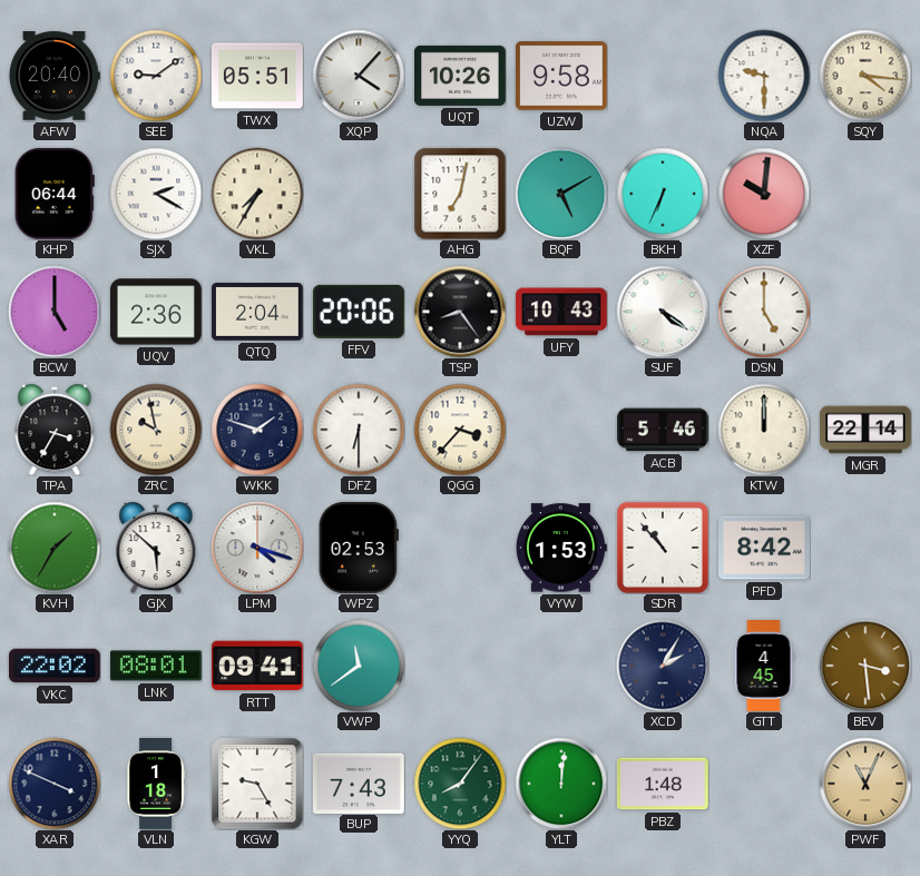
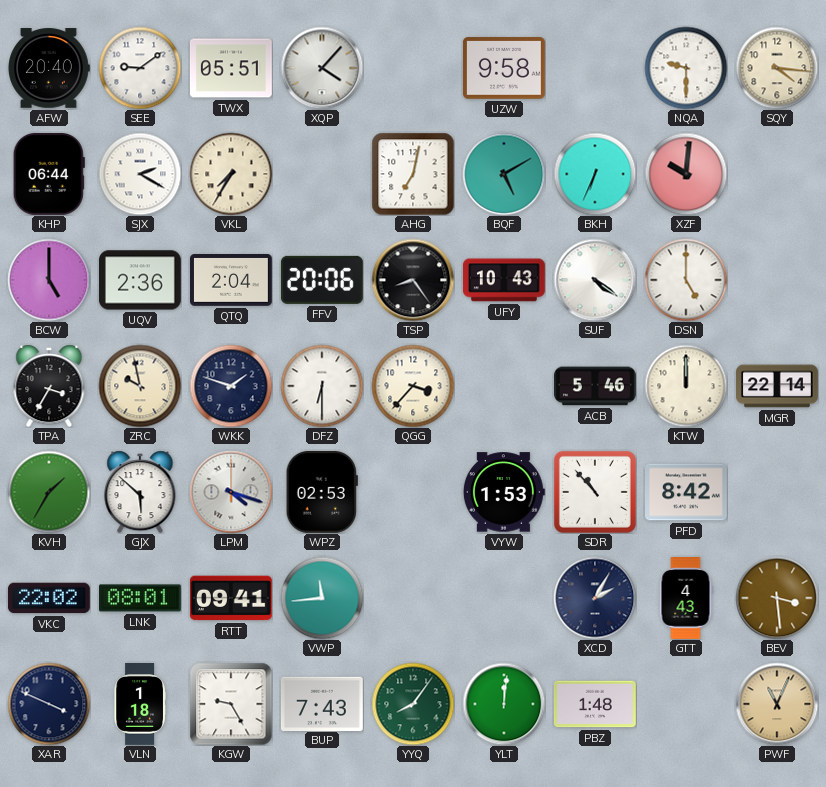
UQT: 10:26 -> none (461, 76)
VWP: 11:39 -> 11:44 (322, 598)
GTT: 4:45 -> 4:43 (686, 599)
